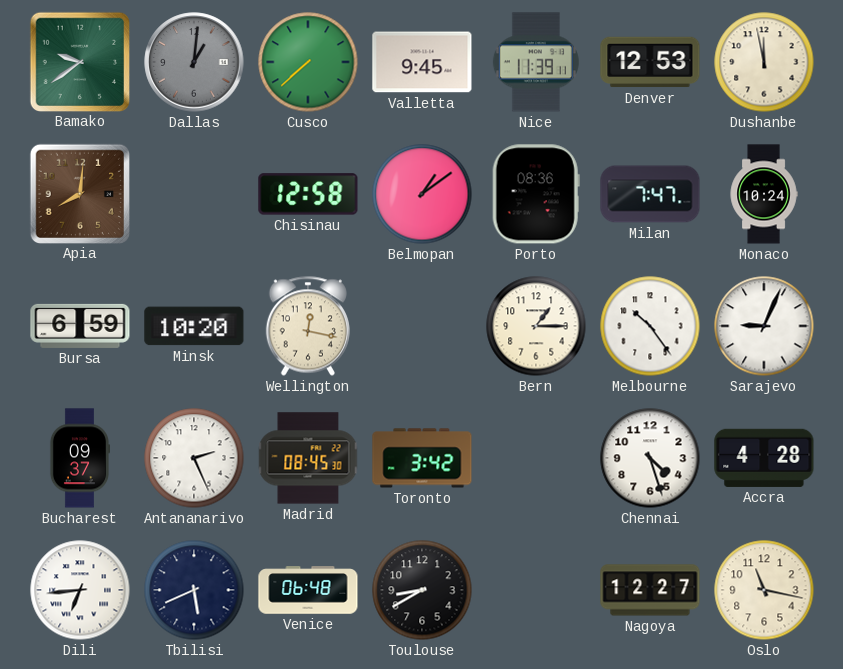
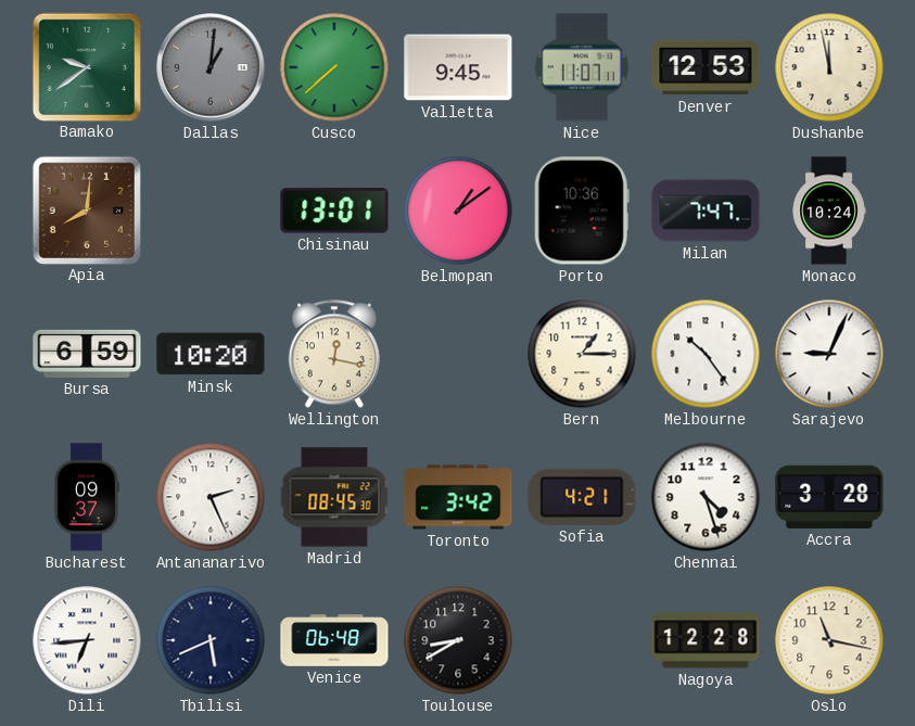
Nice: 11:39 -> 11:07 (582, 67)
Chisinau: 12:58 -> 13:01 (334, 211)
Porto: 08:36 -> 10:36 (582, 211)
Sofia: none -> 4:21 (582, 497)
Accra: 4:28 -> 3:28 (829, 497)
Nagoya: 12:27 -> 12:28 (706, 640)
